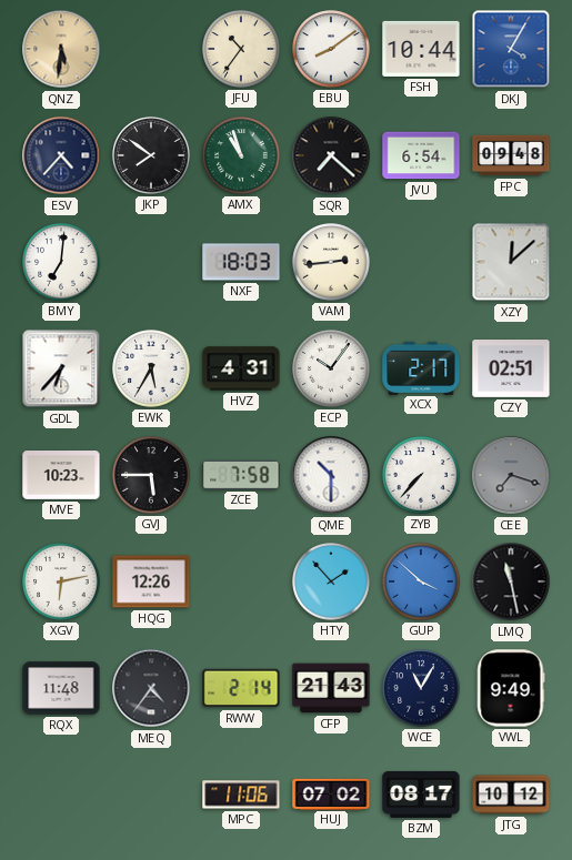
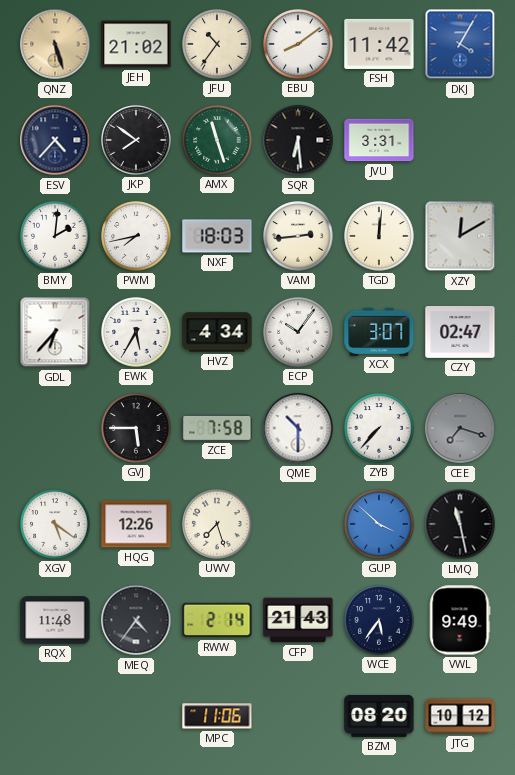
QNZ: 5:31 -> 5:27 (55, 44)
JEH: none -> 21:02 (136, 44)
FSH: 10:44 -> 11:42 (379, 44)
AMX: 10:57 -> 11:27 (217, 140)
SQR: 7:22 -> 6:29 (298, 140)
JVU: 6:54 -> 3:31 (379, 140)
FPC: 09:48 -> none (511, 155)
BMY: 7:01 -> 2:01 (55, 236)
PWM: none -> 7:43 (136, 236)
TGD: none -> 12:01 (379, 236)
XZY: 12:08 -> 12:10 (460, 236)
HVZ: 4:31 -> 4:34 (217, 332)
XCX: 2:17 -> 3:07 (379, 331)
CZY: 02:51 -> 02:47 (460, 333)
MVE: 10:23 -> none (61, 476)
XGV: 6:13 -> 5:21 (55, 524)
UWV: none -> 7:27 (217, 524)
HTY: 1:53 -> none (331, 581)
WCE: 11:05 -> 5:36 (379, 620)
HUJ: 07:02 -> none (331, 793)
BZM: 08:17 -> 08:20 (379, 716)
